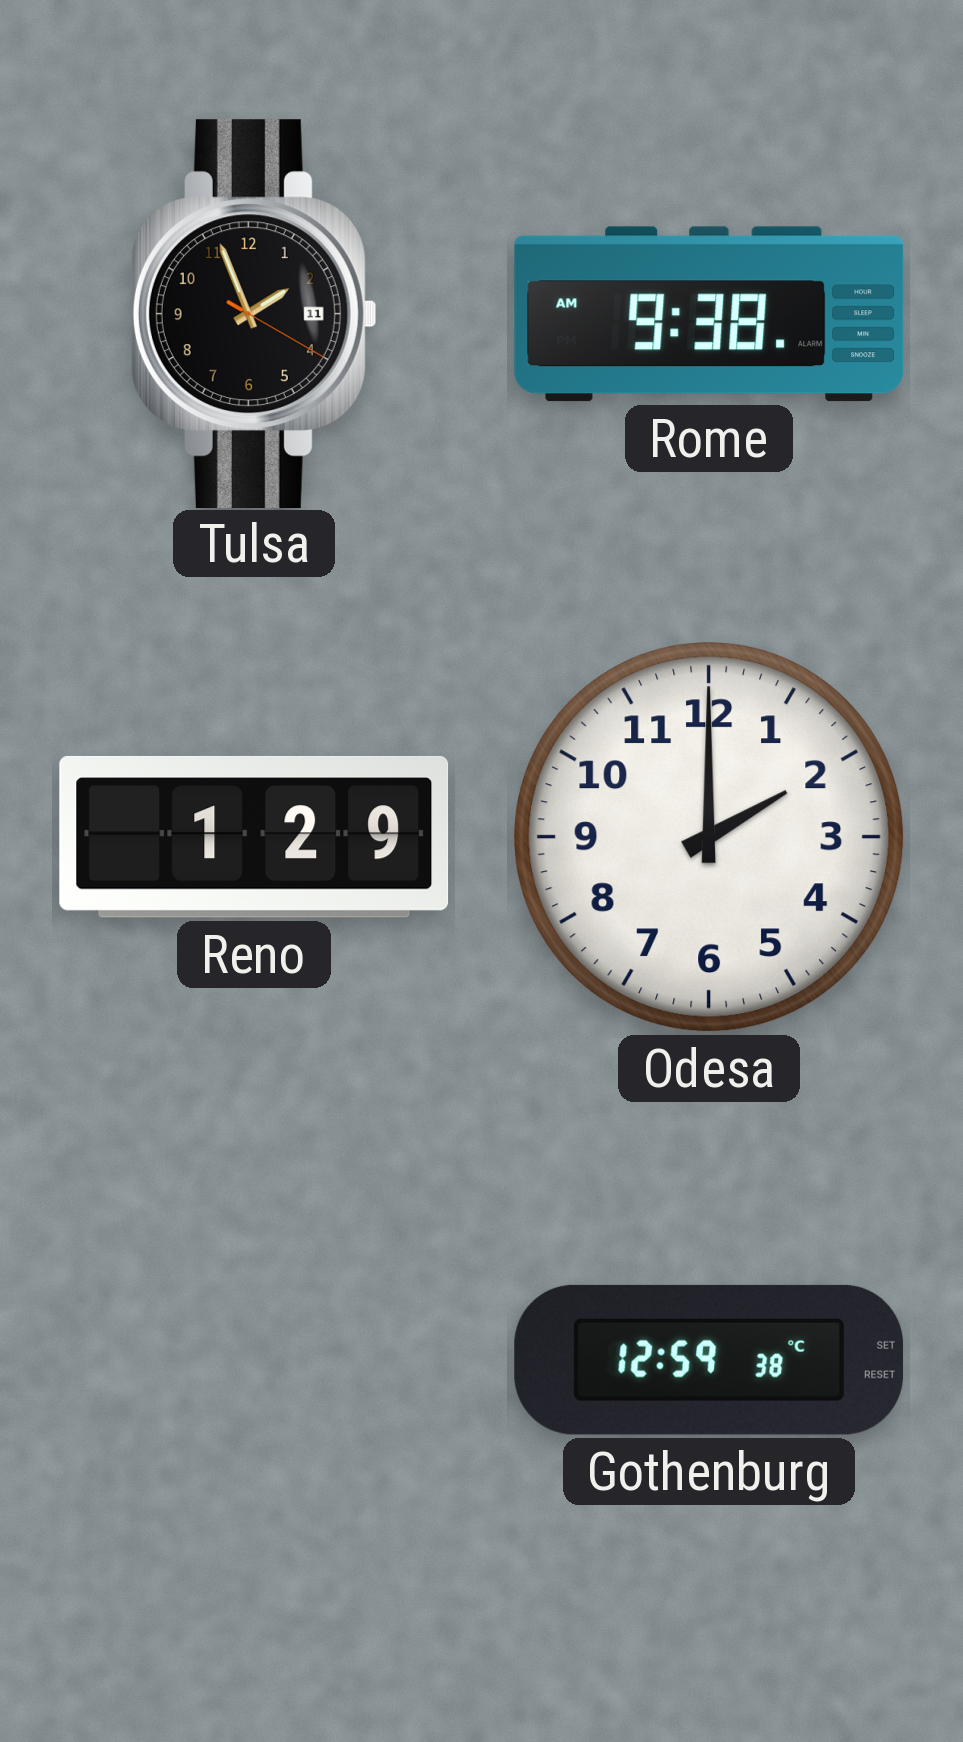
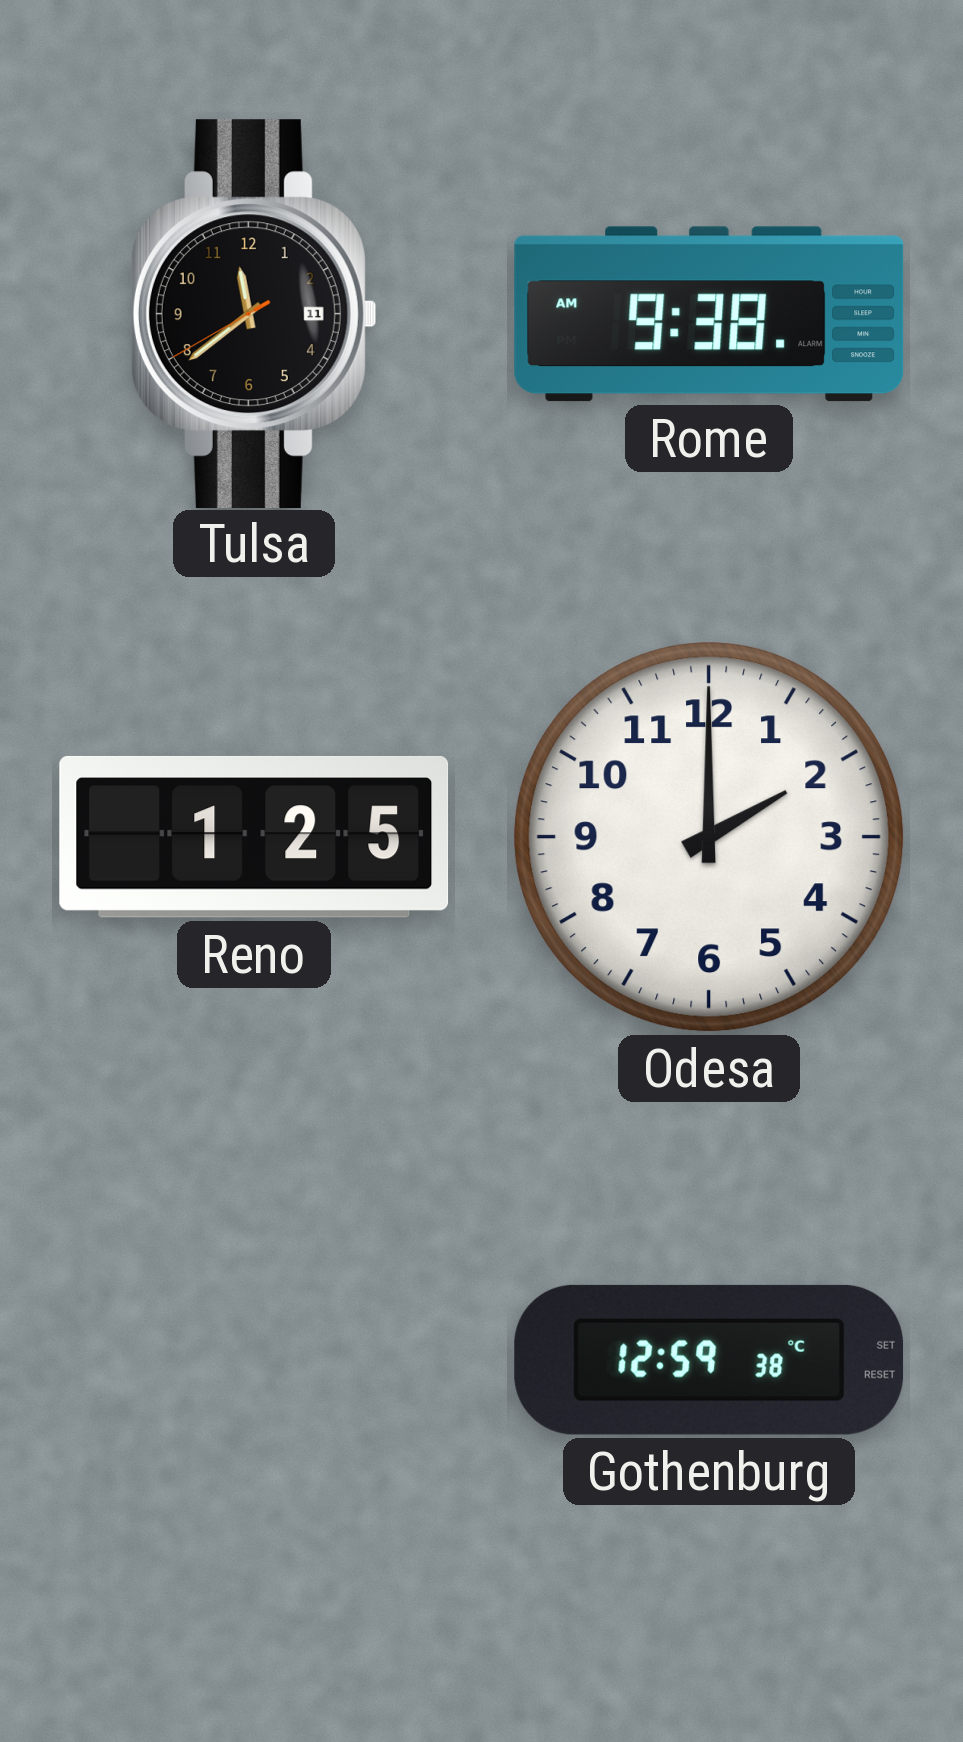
Tulsa: 1:56 -> 11:38 (254, 313)
Reno: 1:29 -> 1:25 (254, 837)
